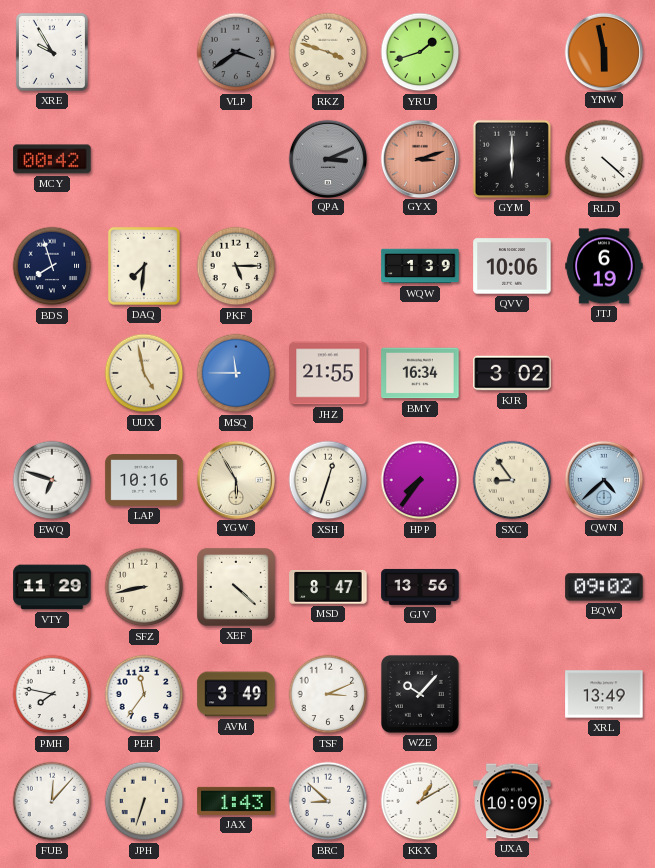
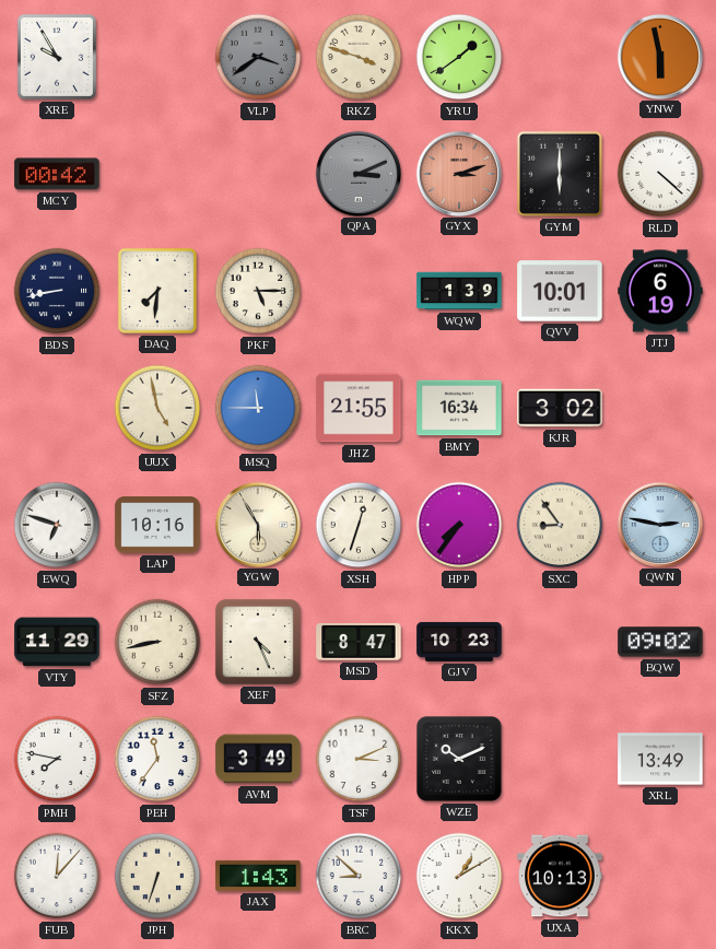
YRU: 1:42 -> 1:39 (459, 57)
BDS: 7:57 -> 8:43 (57, 291)
QVV: 10:06 -> 10:01 (560, 291)
QWN: 4:38 -> 2:47 (659, 524)
XEF: 4:22 -> 4:26 (258, 642)
GJV: 13:56 -> 10:23 (459, 642)
WZE: 10:07 -> 10:11 (459, 759)
UXA: 10:09 -> 10:13 (560, 876)
